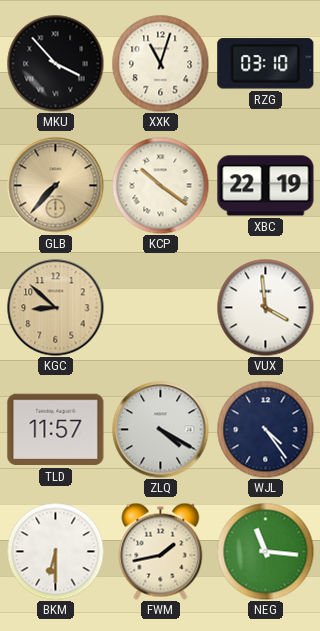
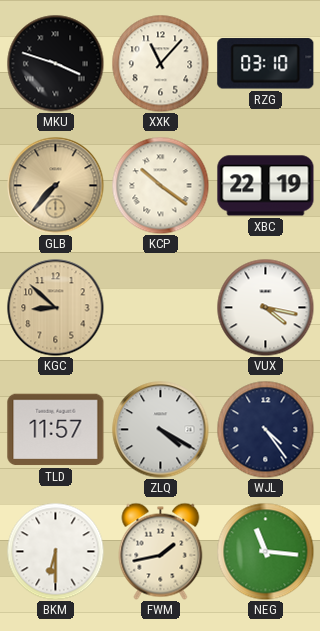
MKU: 3:53 -> 3:48 (55, 63)
XXK: 11:03 -> 11:07 (160, 63)
VUX: 3:59 -> 4:17 (265, 307)
